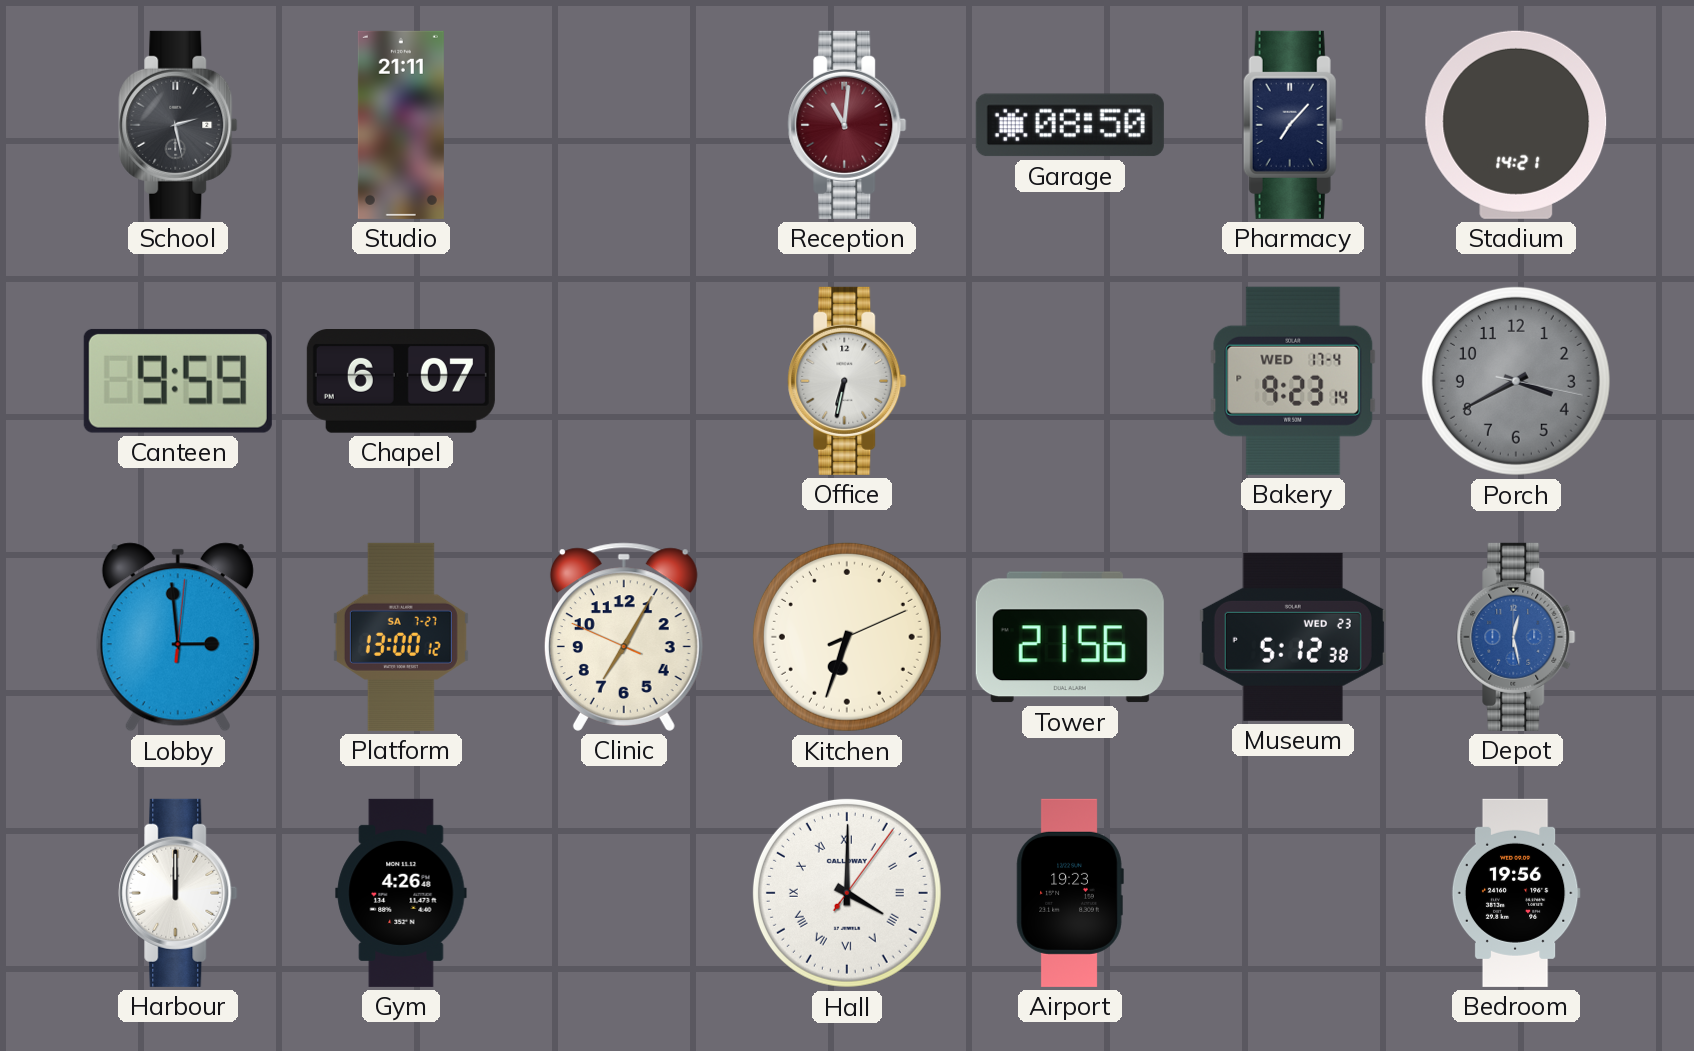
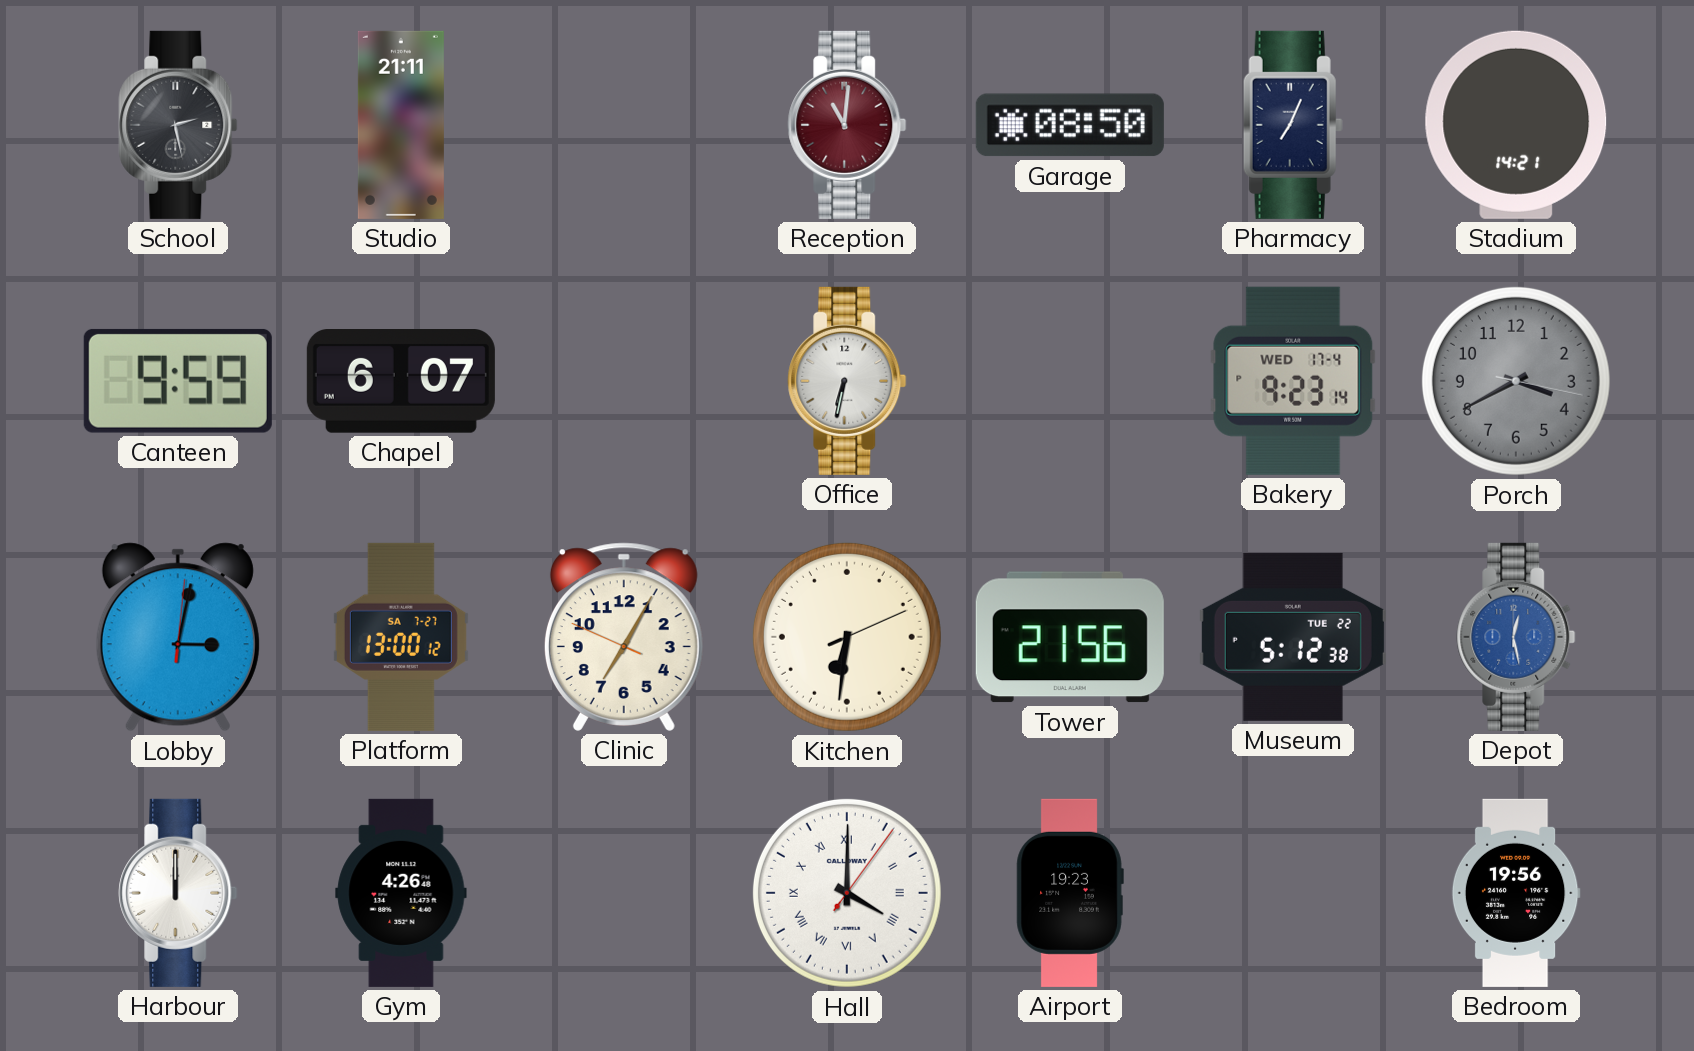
Pharmacy: 7:07 -> 7:04 (1293, 125)
Lobby: 2:59 -> 3:02 (178, 637)
Kitchen: 6:33 -> 6:31 (847, 637)
Museum date: WED 23 -> TUE 22 (1293, 637)
